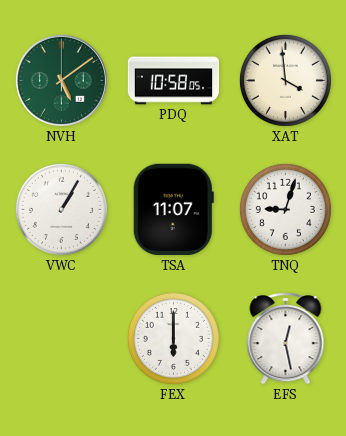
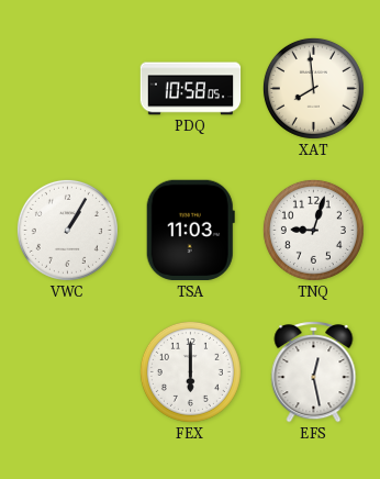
NVH: 5:09 -> none (61, 80)
XAT: 3:59 -> 7:59 (313, 88)
TSA: 11:07 -> 11:03 (190, 231)
